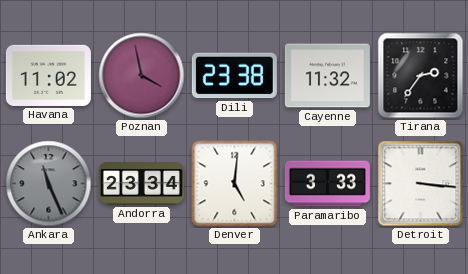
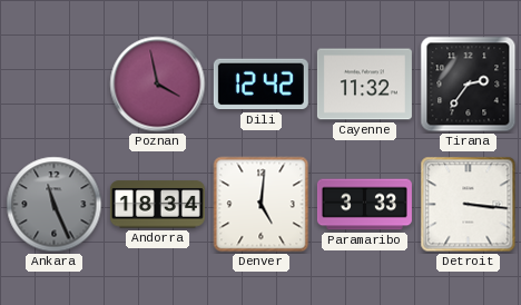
Havana: 11:02 -> none (48, 75)
Dili: 23:38 -> 12:42 (260, 85)
Andorra: 23:34 -> 18:34 (157, 205)
